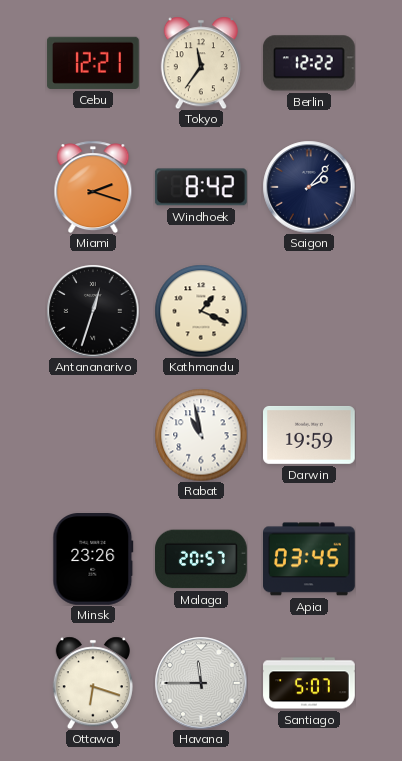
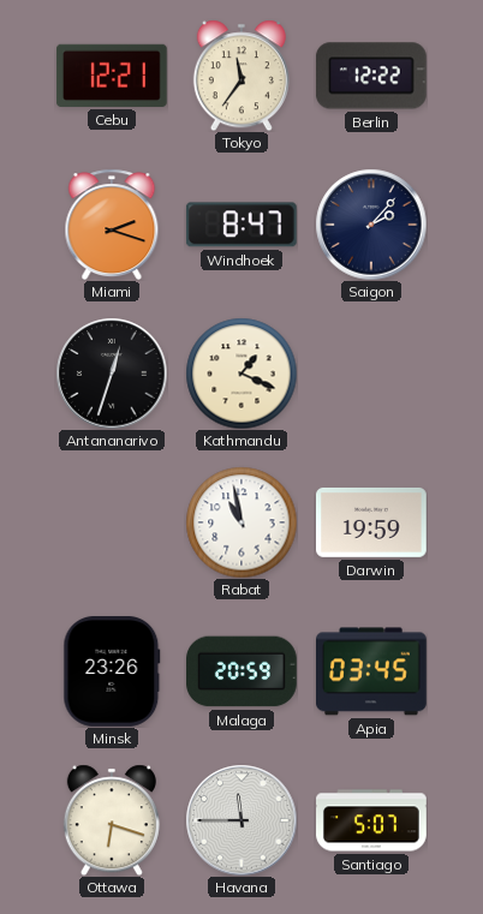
Windhoek: 8:42 -> 8:47 (241, 225)
Malaga: 20:57 -> 20:59 (243, 671)
